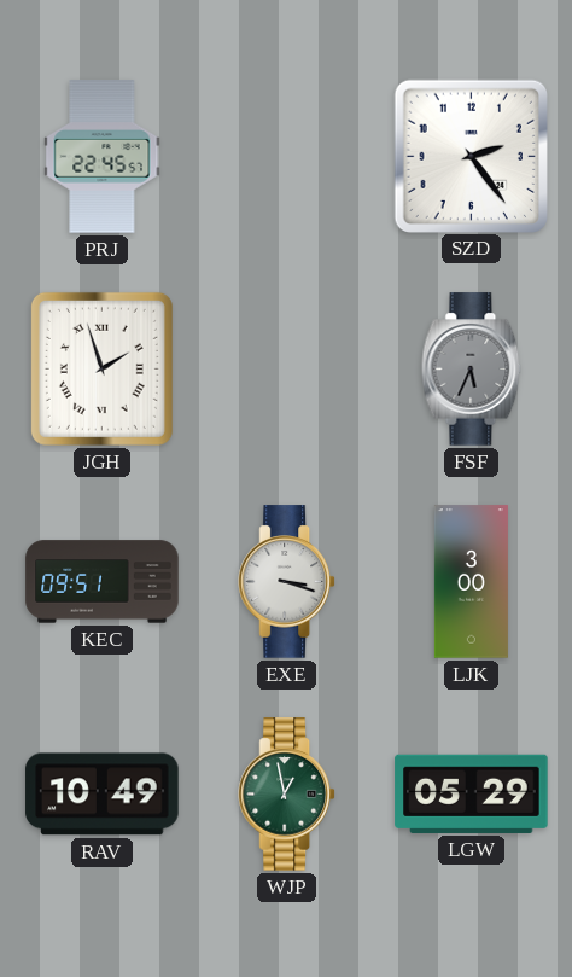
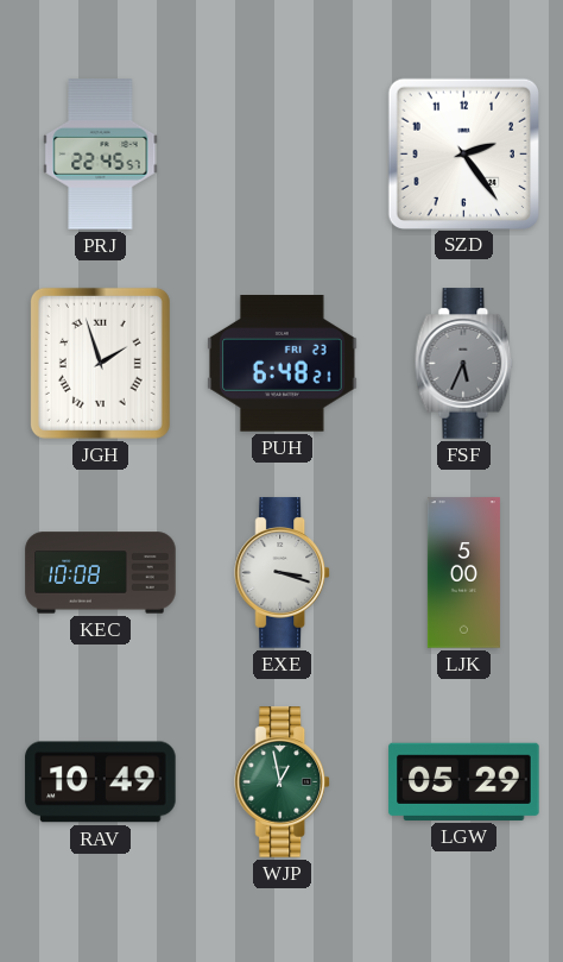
PUH: none -> 6:48 (283, 364)
KEC: 09:51 -> 10:08 (101, 573)
LJK: 3:00 -> 5:00 (463, 573)
